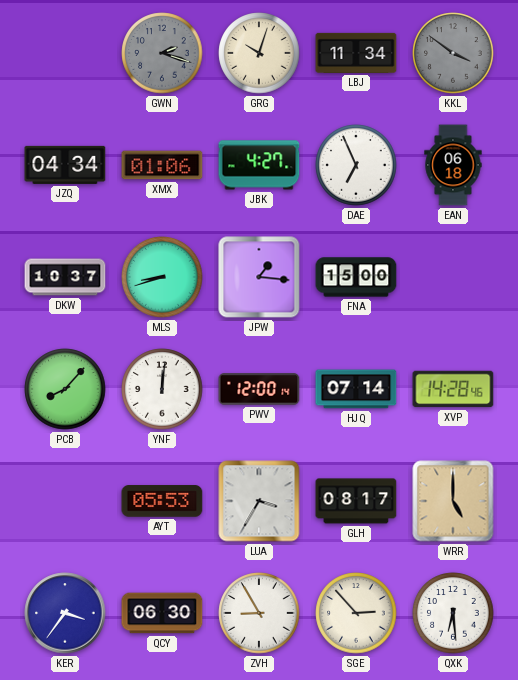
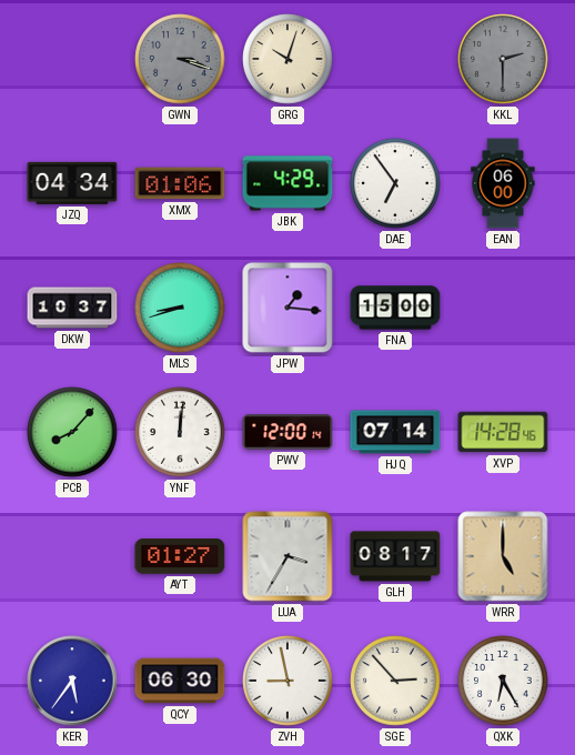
GWN: 2:18 -> 3:18 (180, 59)
LBJ: 11:34 -> none (356, 53)
KKL: 3:51 -> 2:30 (503, 59)
JBK: 4:27 -> 4:29 (287, 183)
DAE: 6:56 -> 6:54 (395, 183)
EAN: 06:18 -> 06:00 (503, 183)
AYT: 05:53 -> 01:27 (180, 556)
KER: 3:36 -> 5:36 (72, 681)
ZVH: 8:55 -> 8:58 (287, 681)
QXK: 6:29 -> 6:25 (503, 681)
